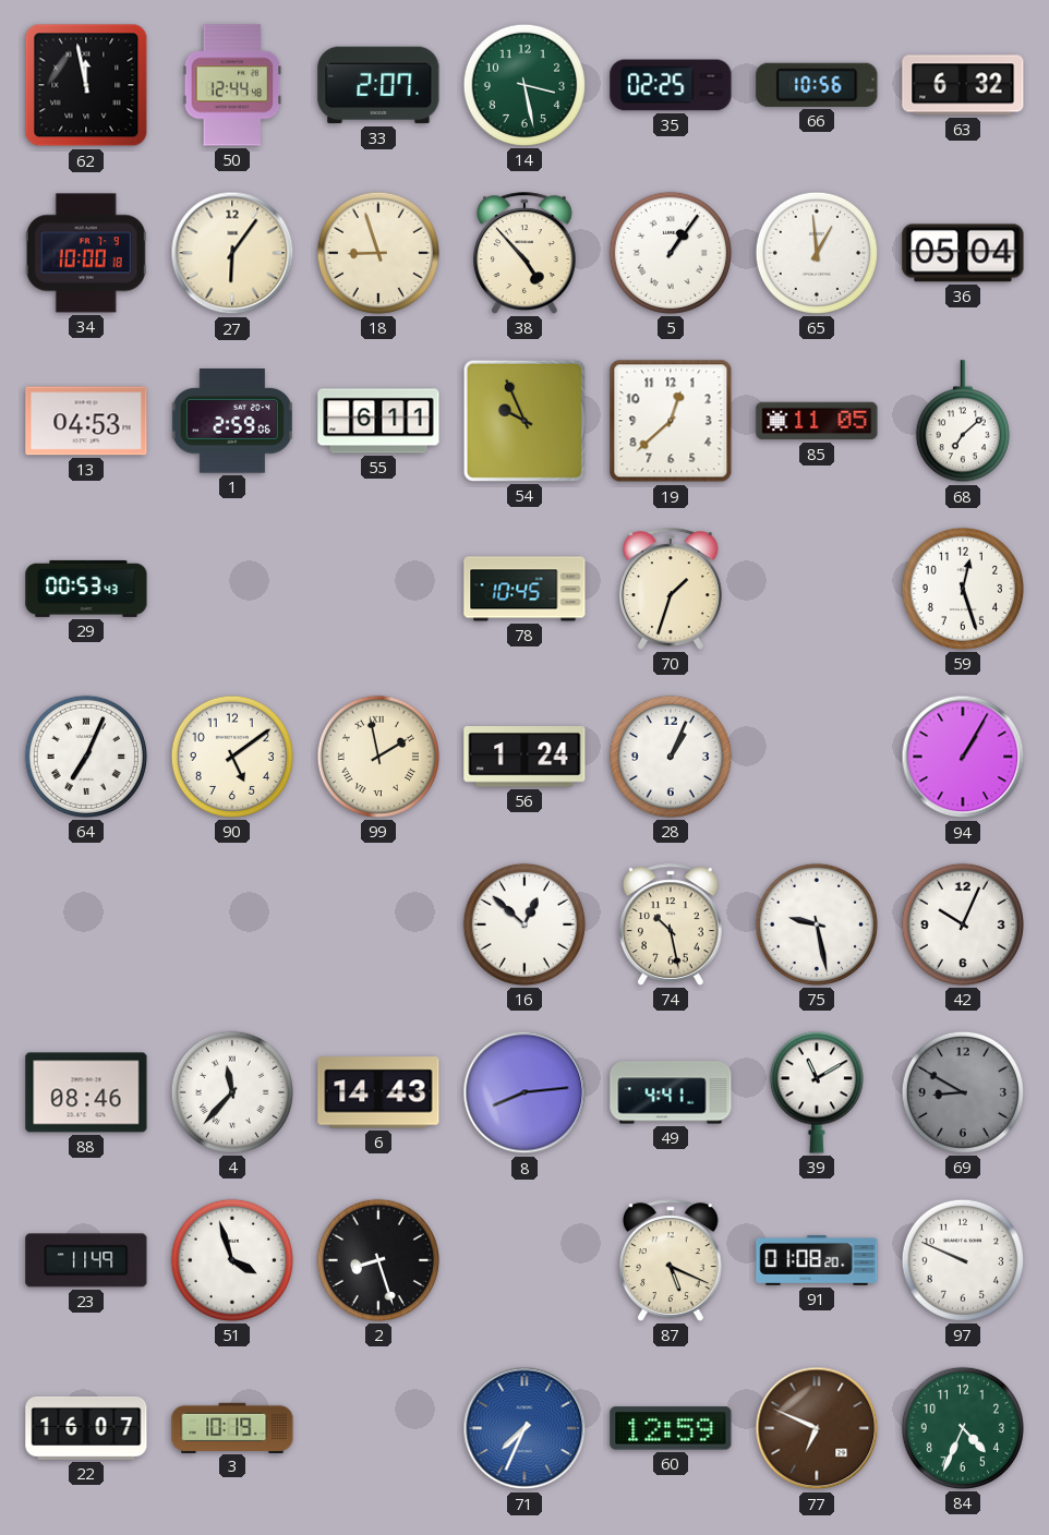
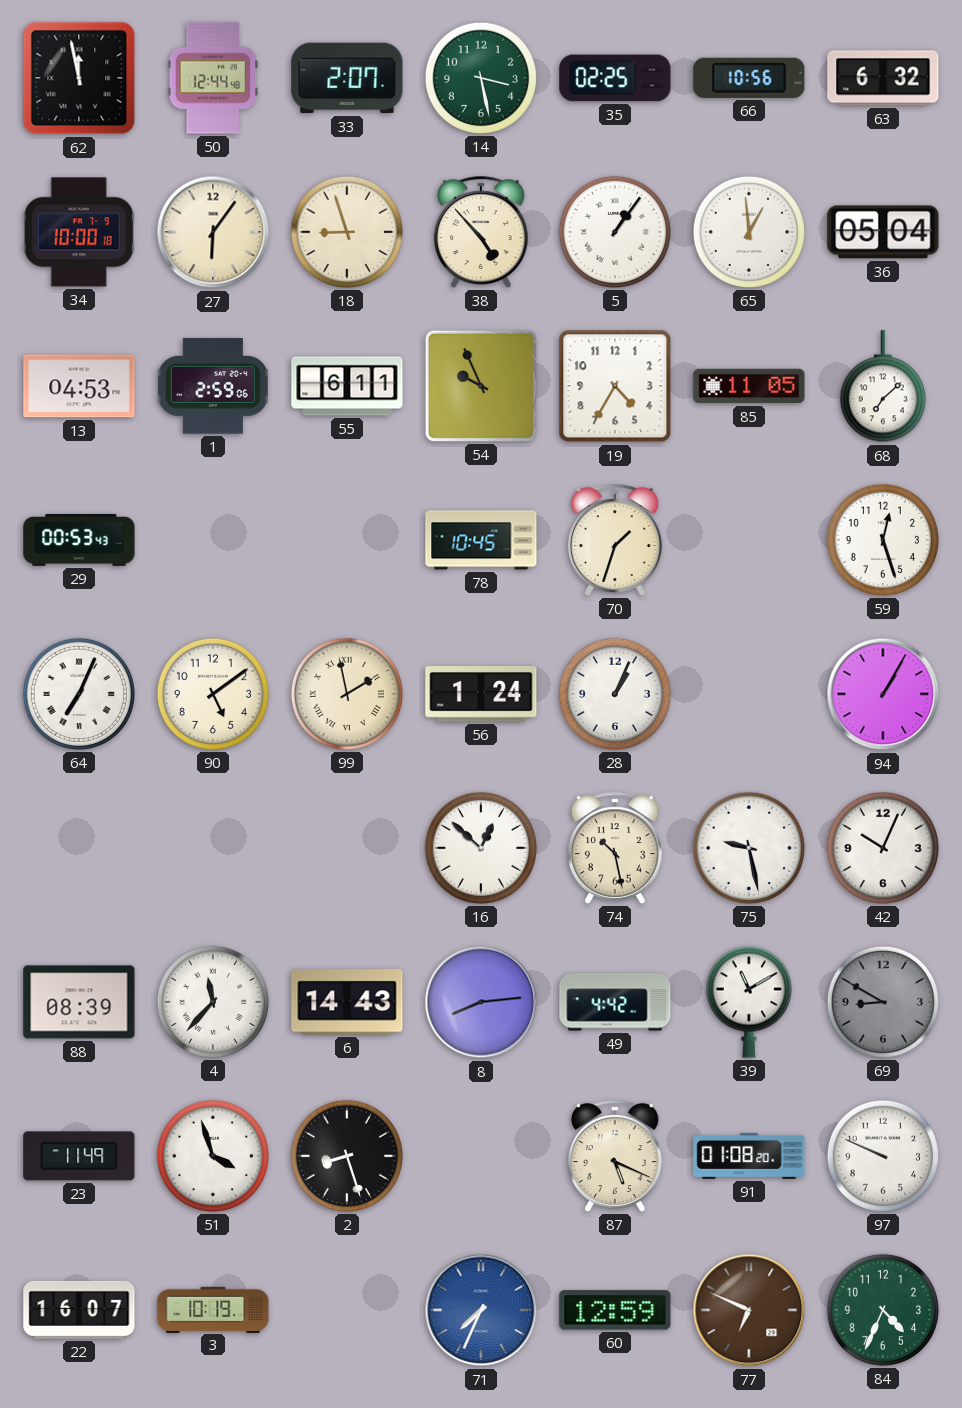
19: 12:38 -> 4:35 (615, 386)
88: 08:46 -> 08:39 (79, 1002)
49: 4:41 -> 4:42 (615, 1002)
